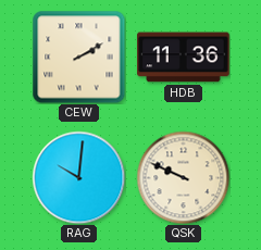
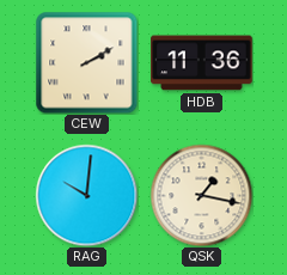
QSK: 9:49 -> 1:17 (201, 195)
